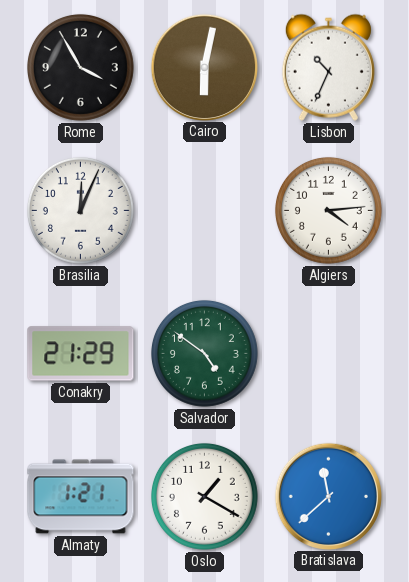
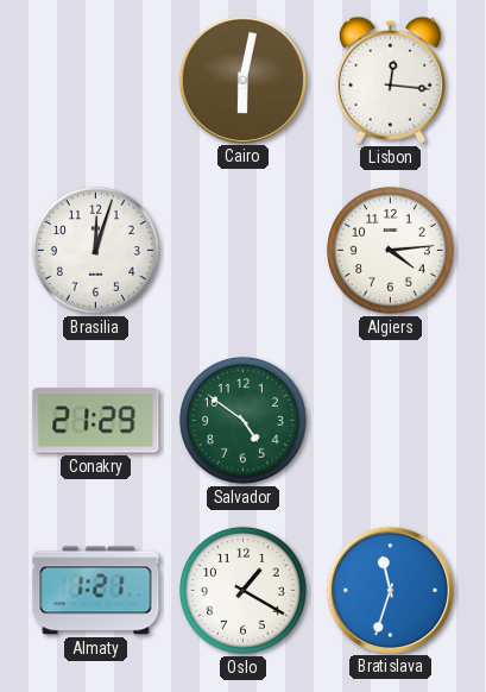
Rome: 3:55 -> none (80, 67)
Lisbon: 10:34 -> 12:16 (390, 80)
Brasilia: 12:04 -> 12:03 (95, 250)
Bratislava: 11:38 -> 11:33 (390, 590)
